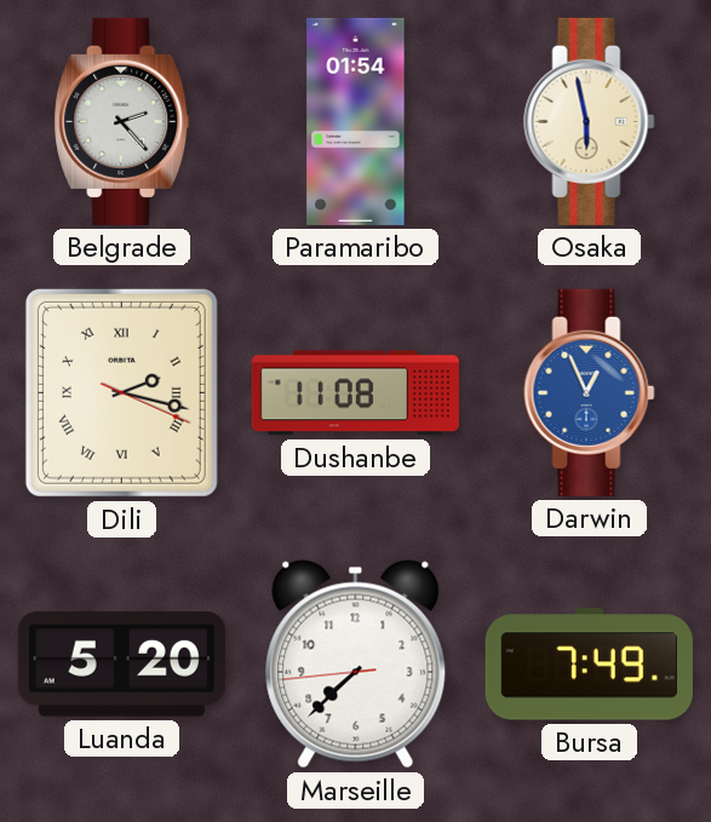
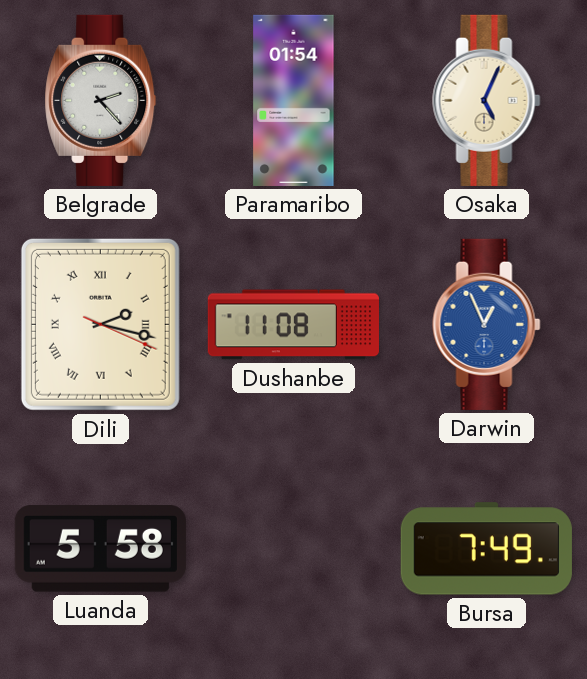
Osaka: 5:58 -> 5:04 (487, 100)
Luanda: 5:20 -> 5:58 (100, 549)
Marseille: 7:37 -> none (356, 665)
